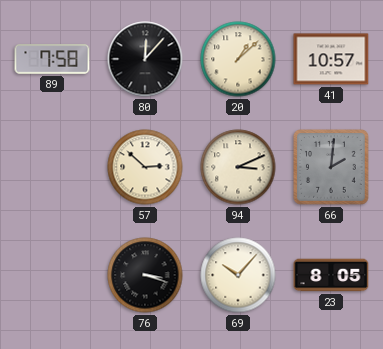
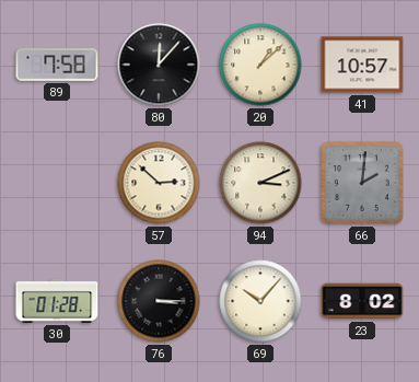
30: none -> 01:28 (57, 301)
76: 3:18 -> 3:15 (159, 301)
23: 8:05 -> 8:02 (362, 301)
